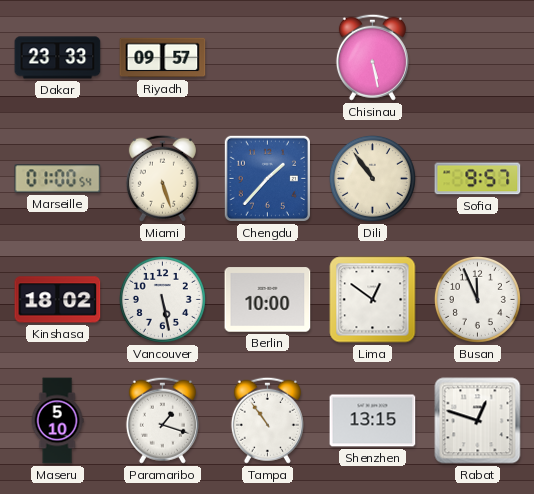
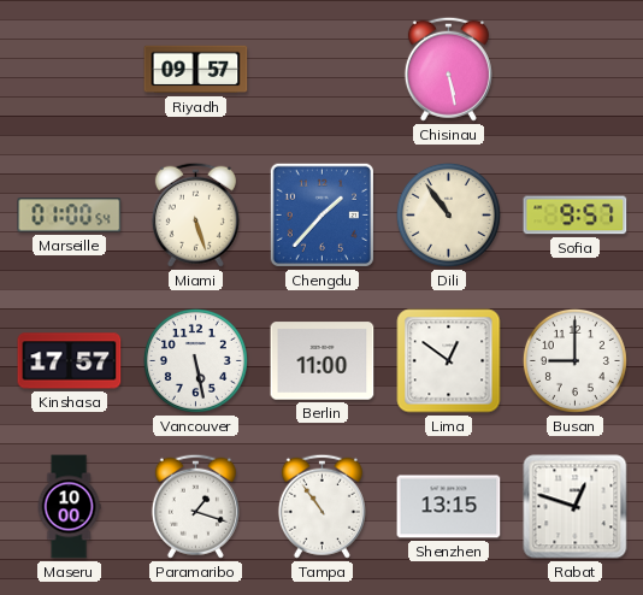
Dakar: 23:33 -> none (58, 58)
Kinshasa: 18:02 -> 17:57 (70, 361)
Berlin: 10:00 -> 11:00 (323, 361)
Busan: 11:56 -> 9:00 (574, 360)
Maseru: 5:10 -> 10:00 (69, 507)
